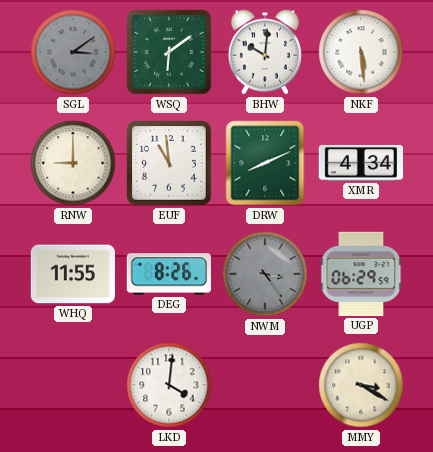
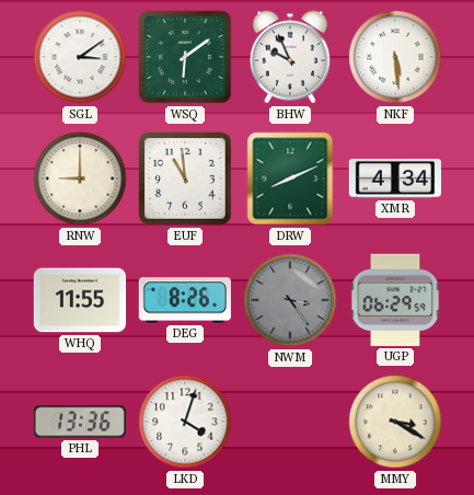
SGL dial: grey -> white (80, 57)
BHW: 10:01 -> 9:56 (290, 57)
PHL: none -> 13:36 (80, 422)
LKD: 4:01 -> 4:03 (185, 422)
